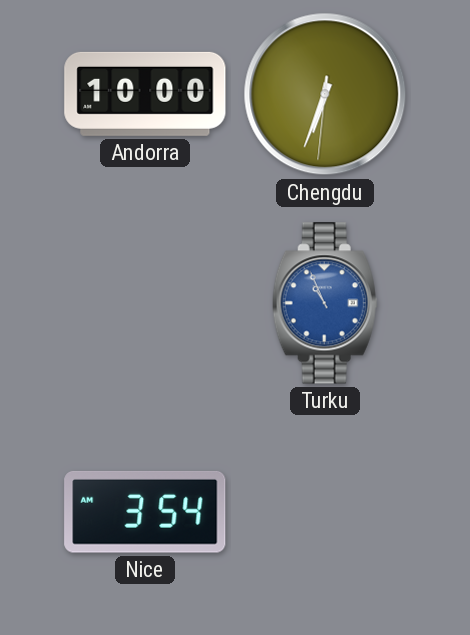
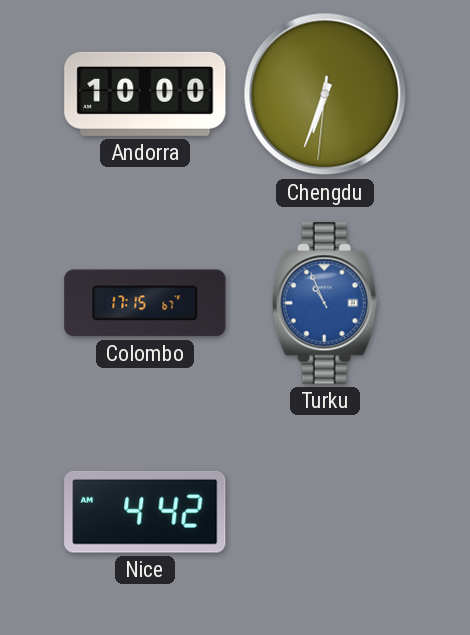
Colombo: none -> 17:15 (145, 303)
Nice: 3:54 -> 4:42 (145, 512)
